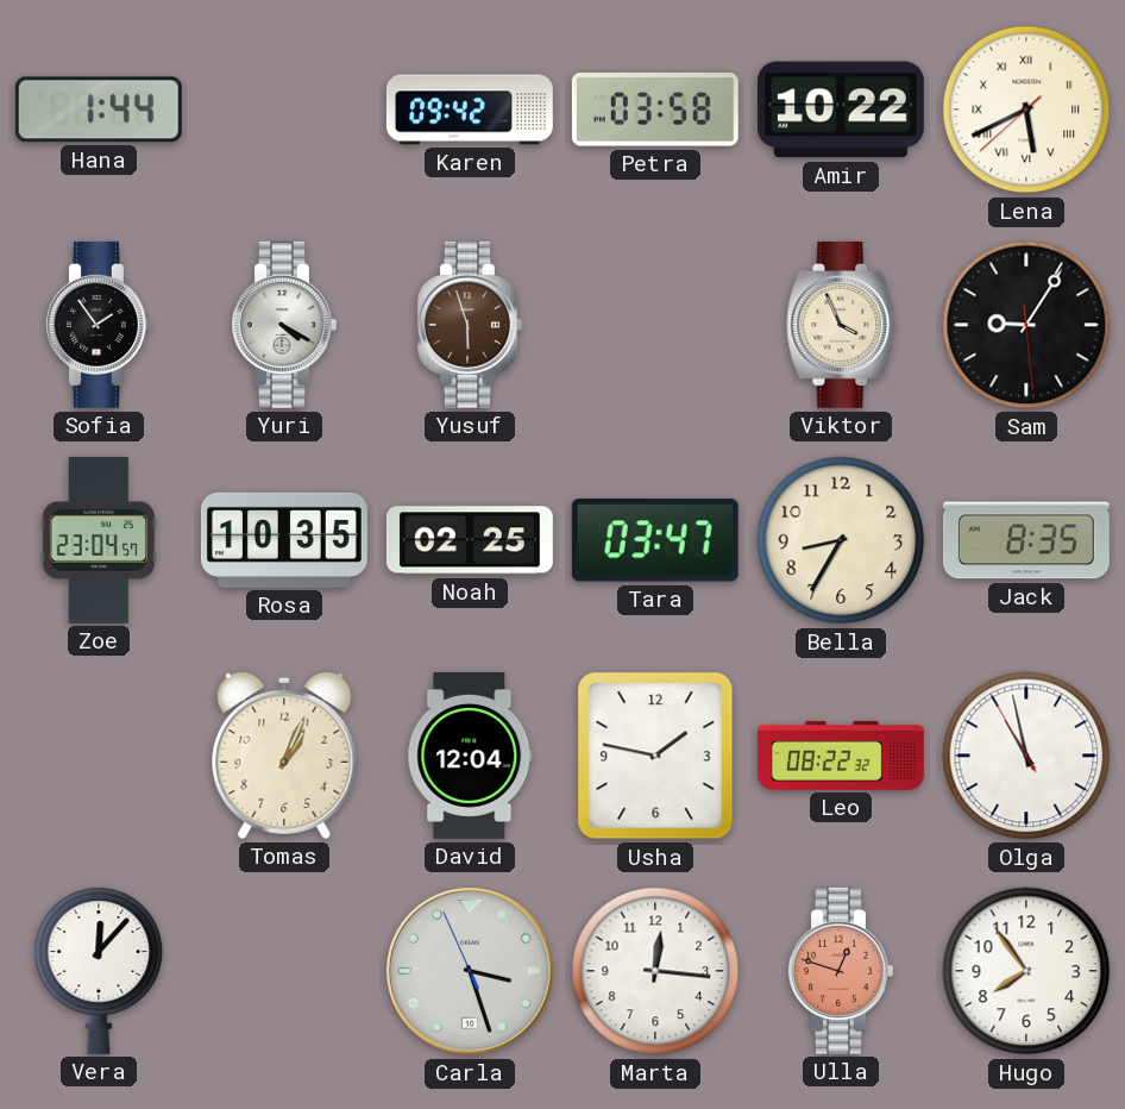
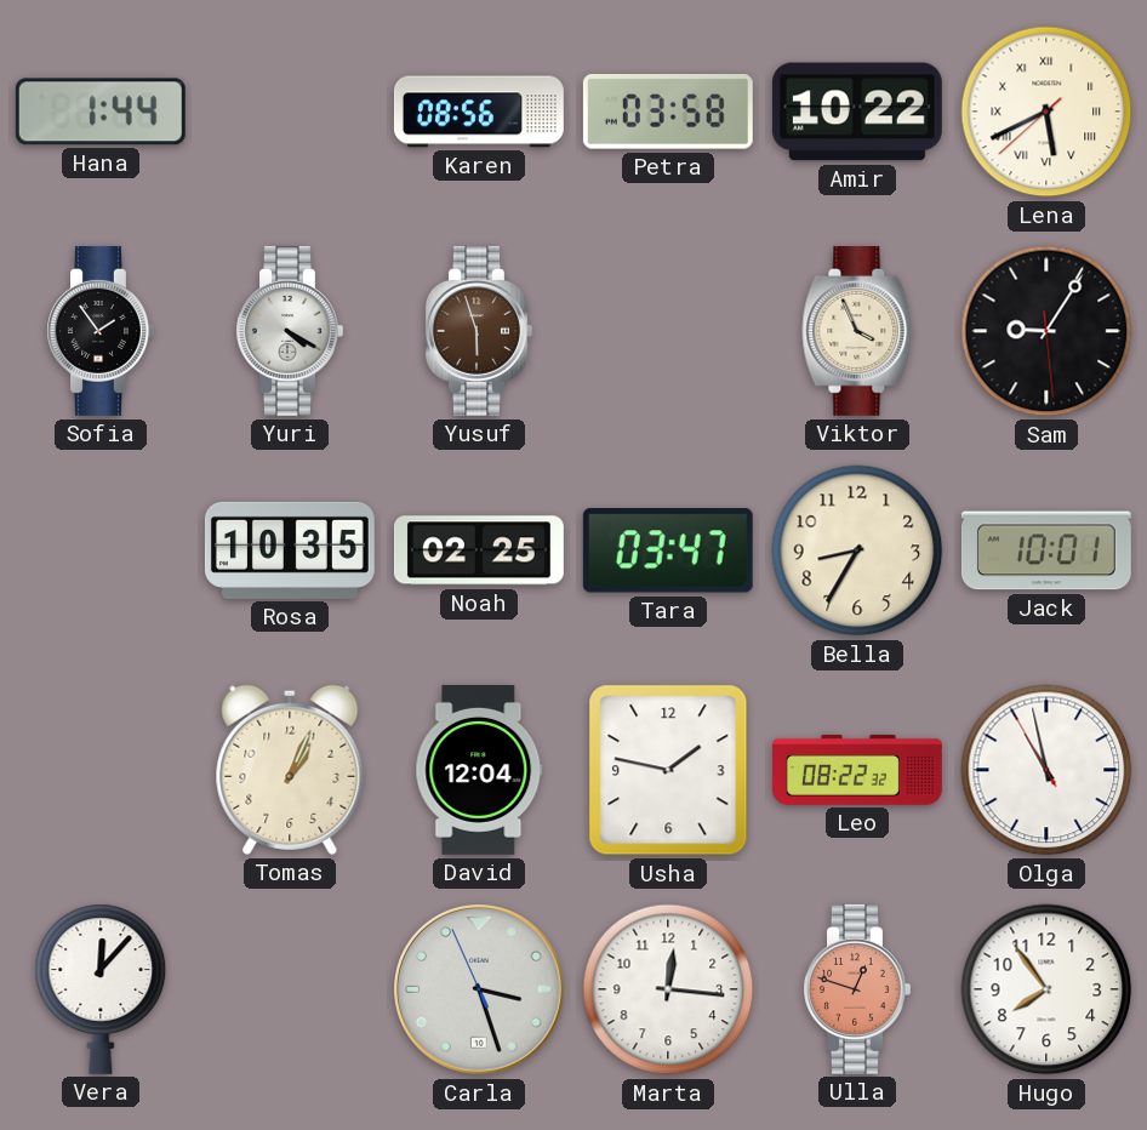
Karen: 09:42 -> 08:56 (479, 112)
Zoe: 23:04 -> none (98, 540)
Jack: 8:35 -> 10:01 (1046, 550)
